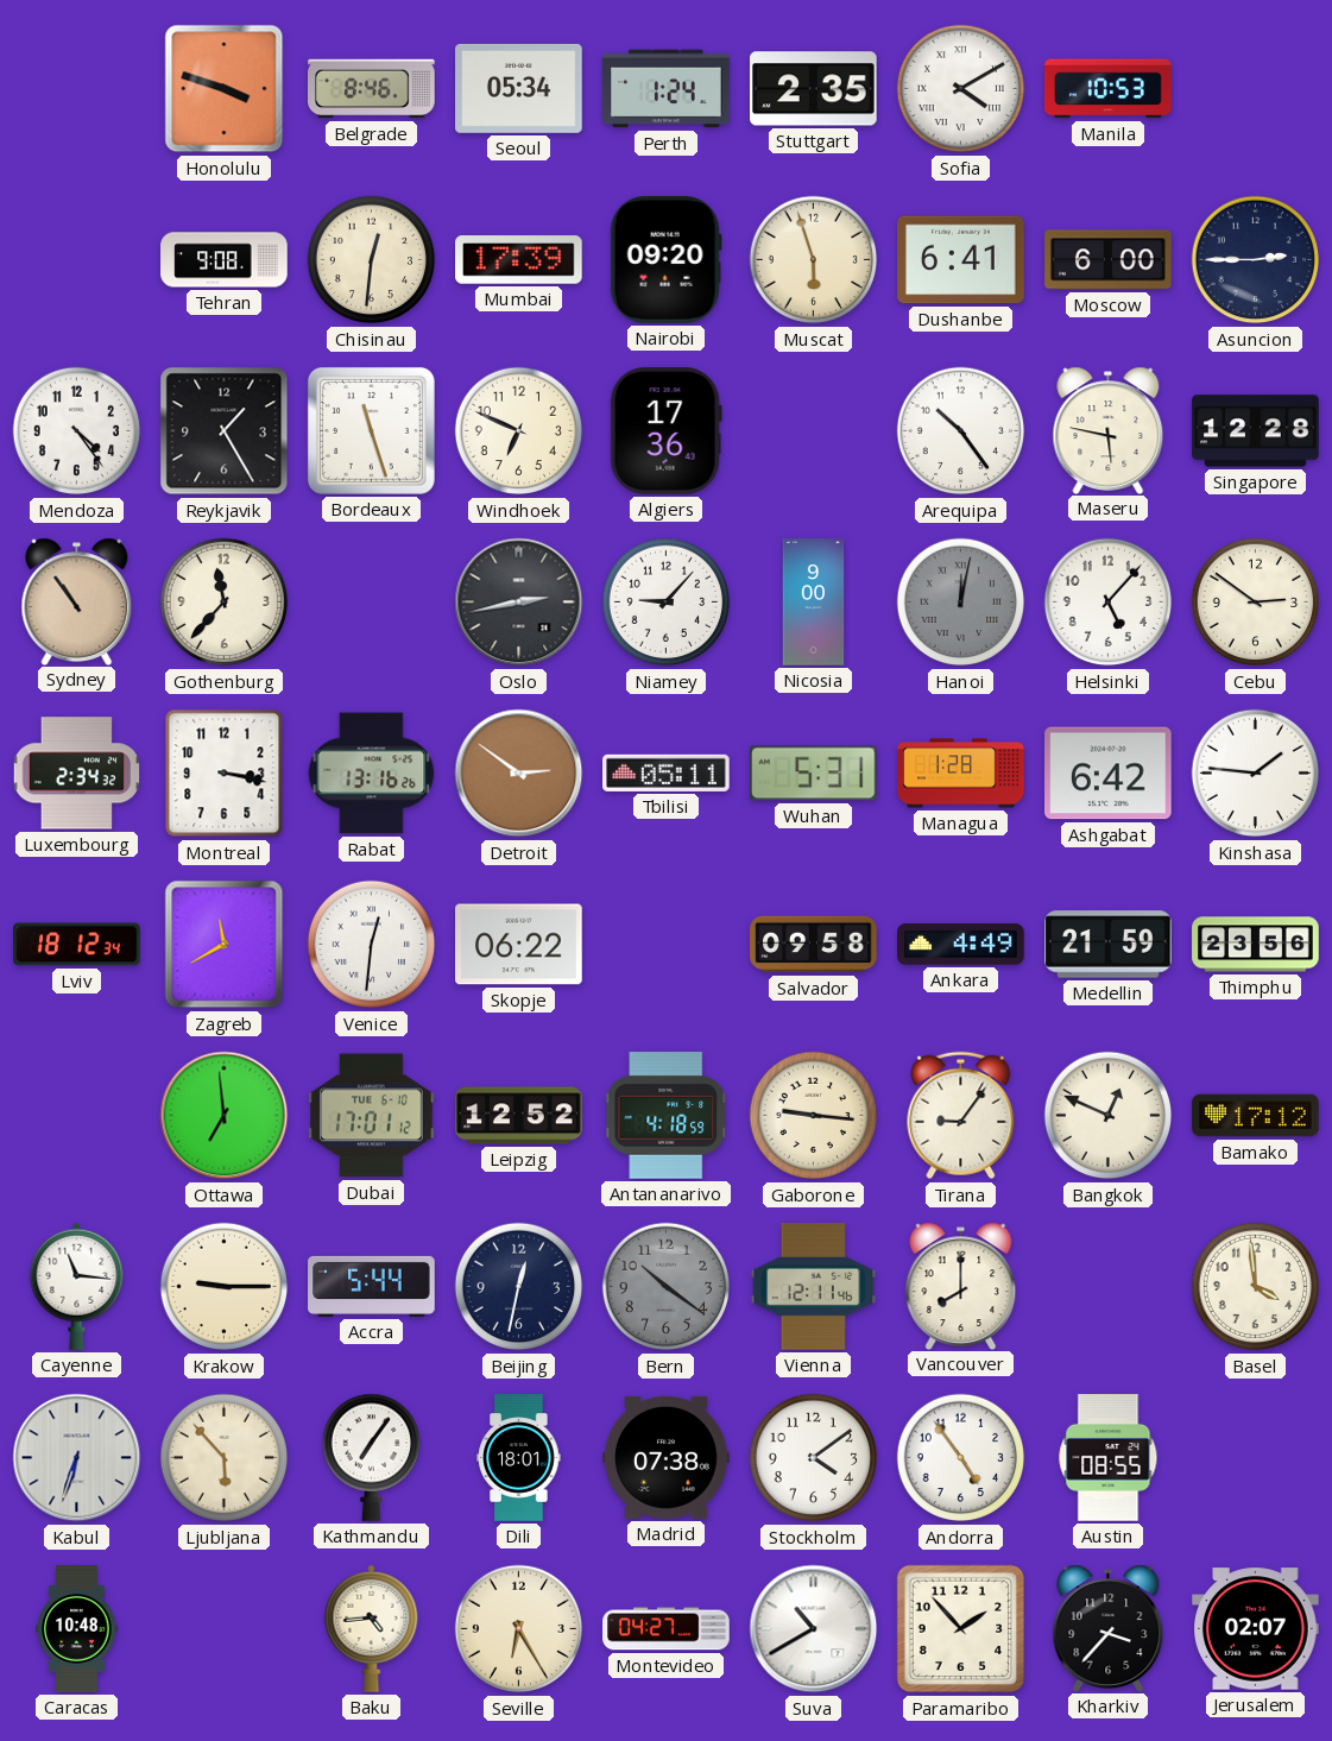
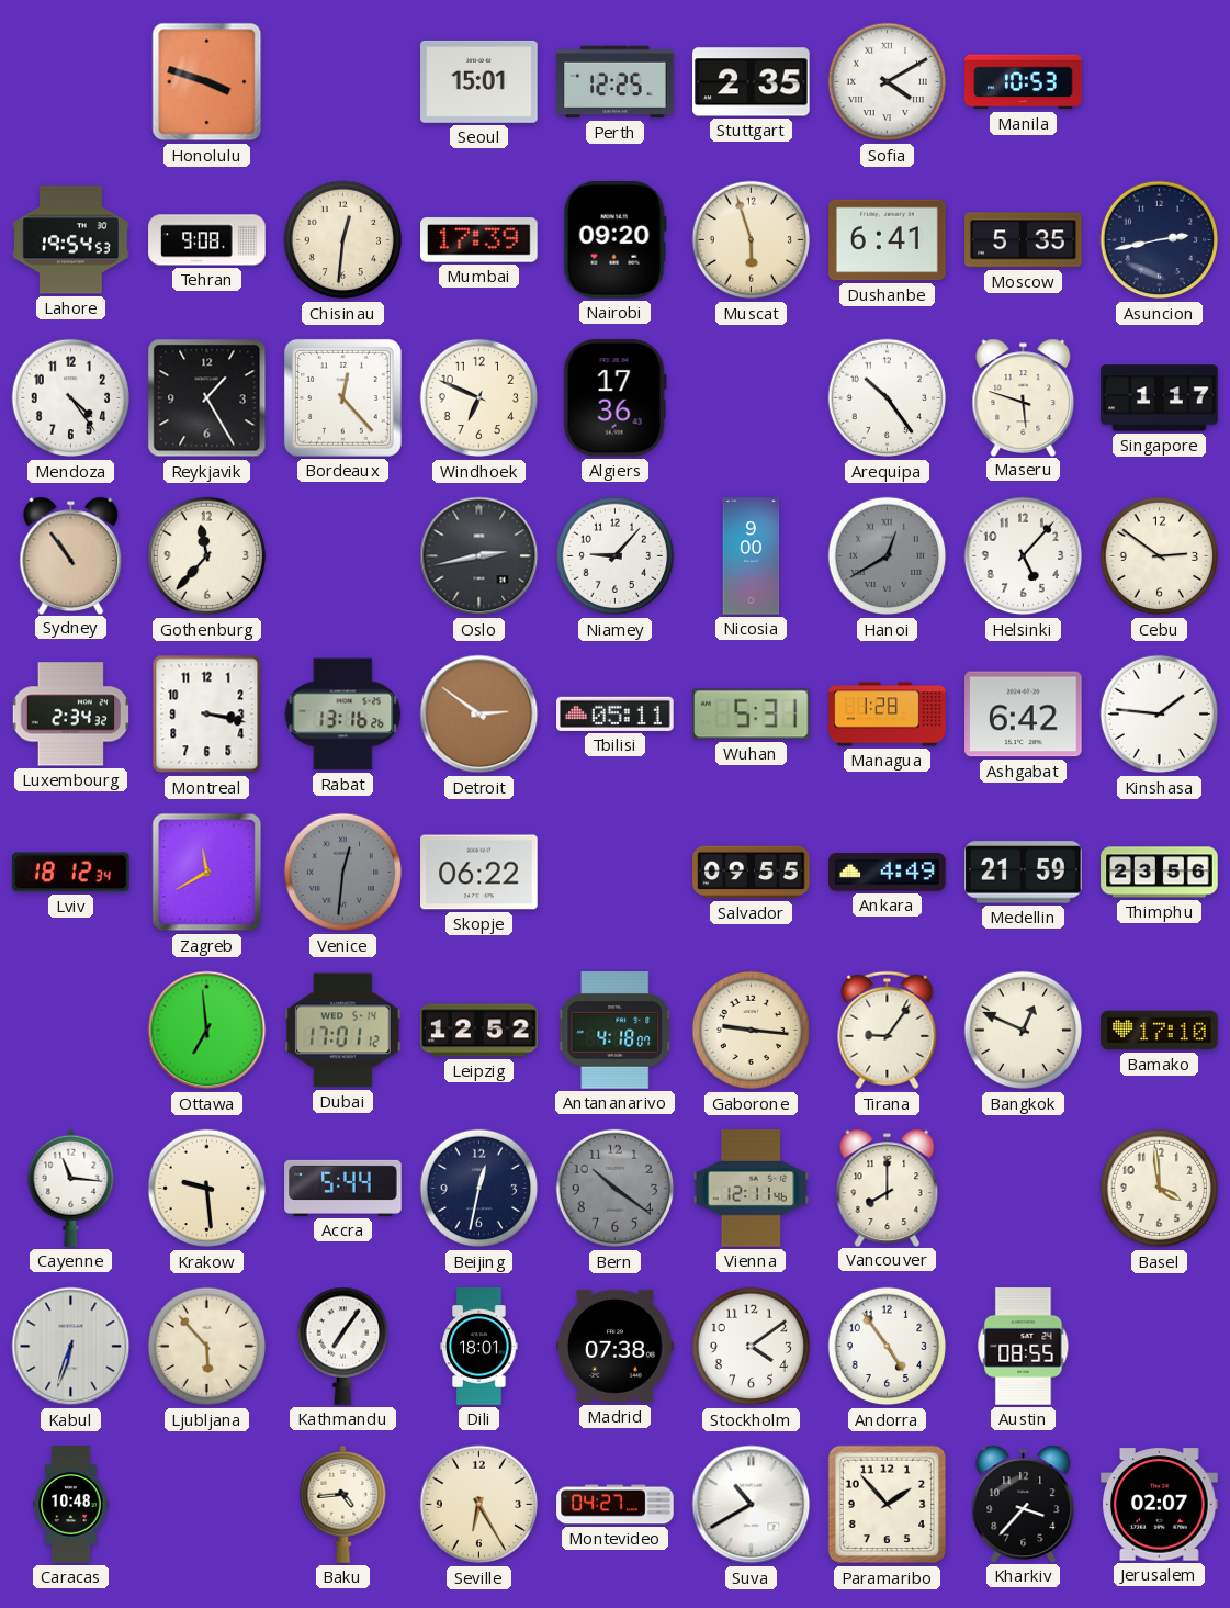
Belgrade: 8:46 -> none (372, 89)
Seoul: 05:34 -> 15:01 (479, 81)
Perth: 1:24 -> 12:25 (616, 82)
Lahore: none -> 19:54 (71, 240)
Moscow: 6:00 -> 5:35 (1024, 240)
Asuncion: 2:45 -> 2:43 (1160, 240)
Bordeaux: 11:27 -> 12:23 (342, 397)
Maseru: 5:47 -> 5:48 (1024, 397)
Singapore: 12:28 -> 1:17 (1160, 398)
Hanoi: 12:02 -> 12:40 (888, 556)
Venice dial: white -> grey (343, 873)
Salvador: 09:58 -> 09:55 (752, 873)
Dubai date: TUE 6-10 -> WED 5-14 (343, 1031)
Antananarivo: 4:18:59 -> 4:18:07 (616, 1031)
Bamako: 17:12 -> 17:10 (1160, 1031)
Krakow: 9:15 -> 9:29 (207, 1189)
